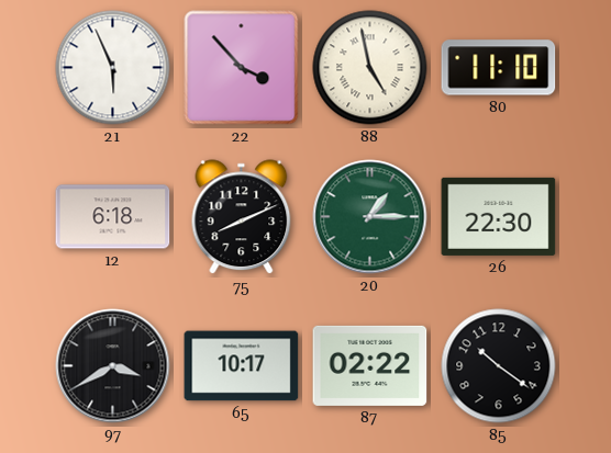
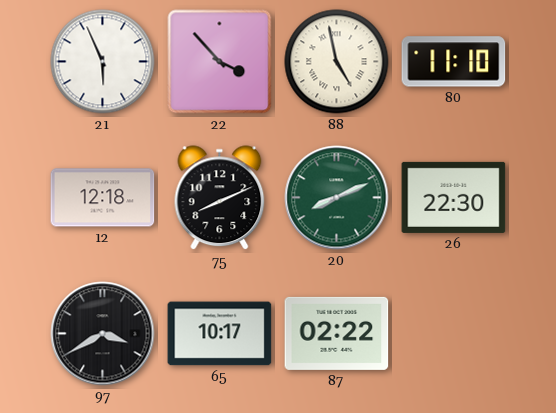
12: 6:18 -> 12:18 (103, 198)
20: 1:15 -> 8:11 (337, 198)
85: 10:21 -> none (499, 366)
